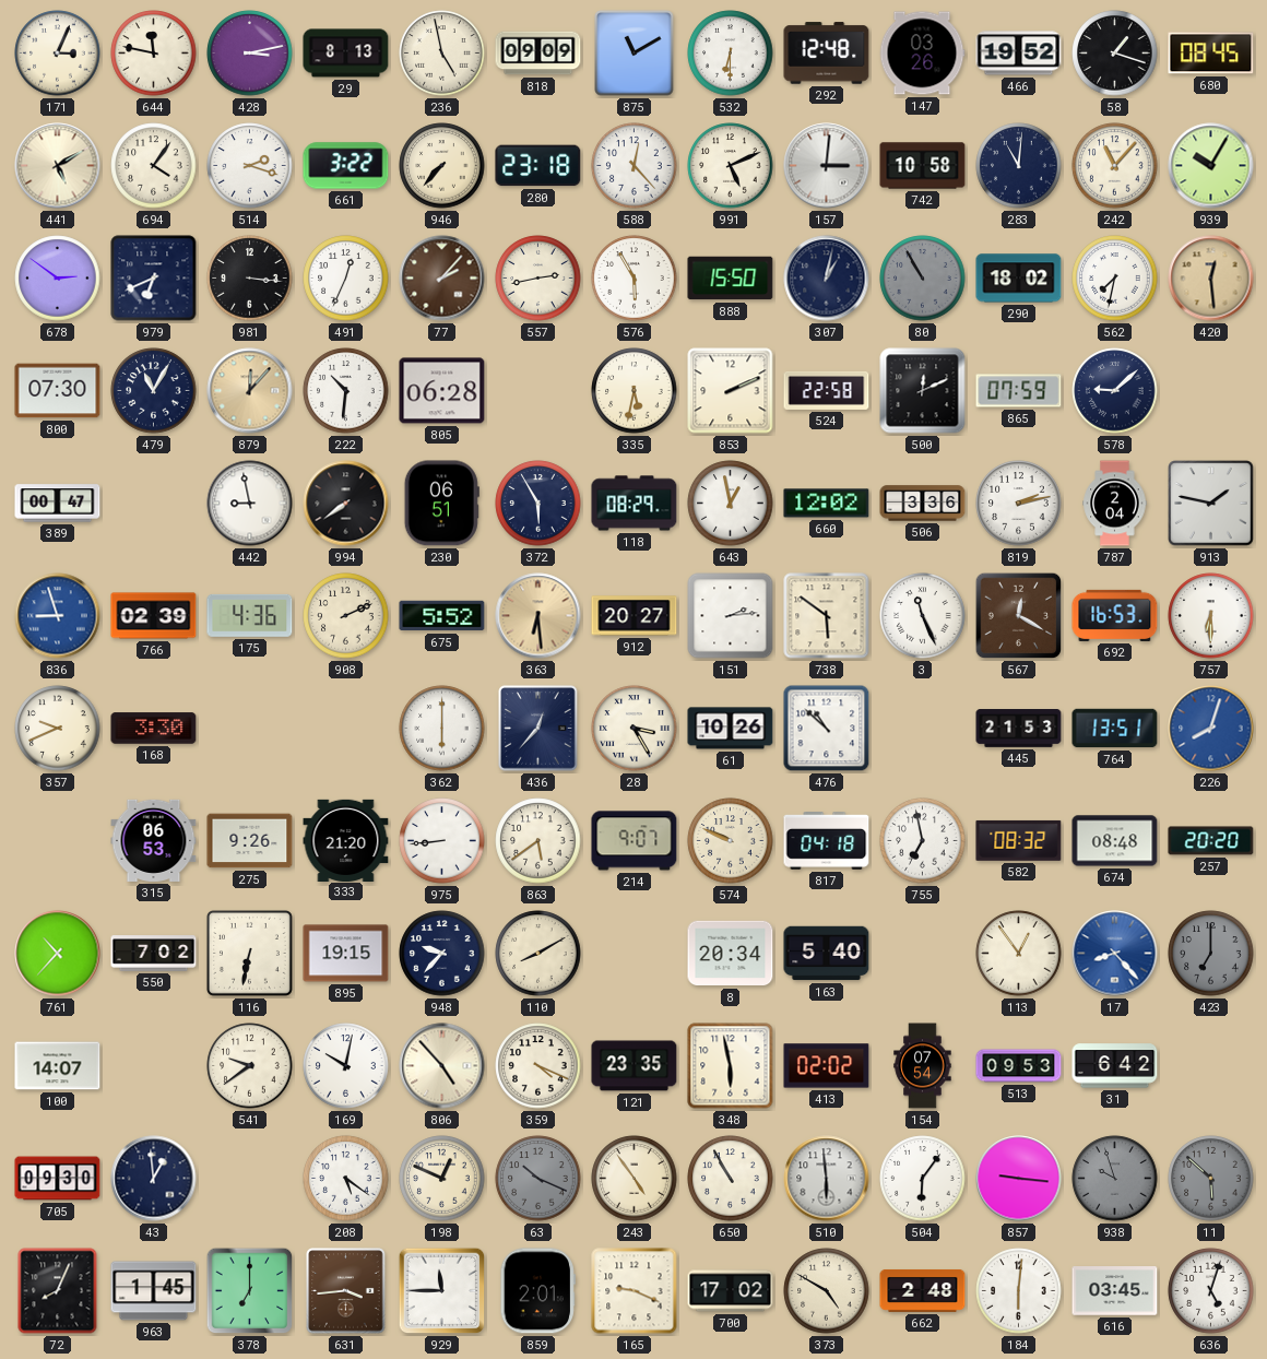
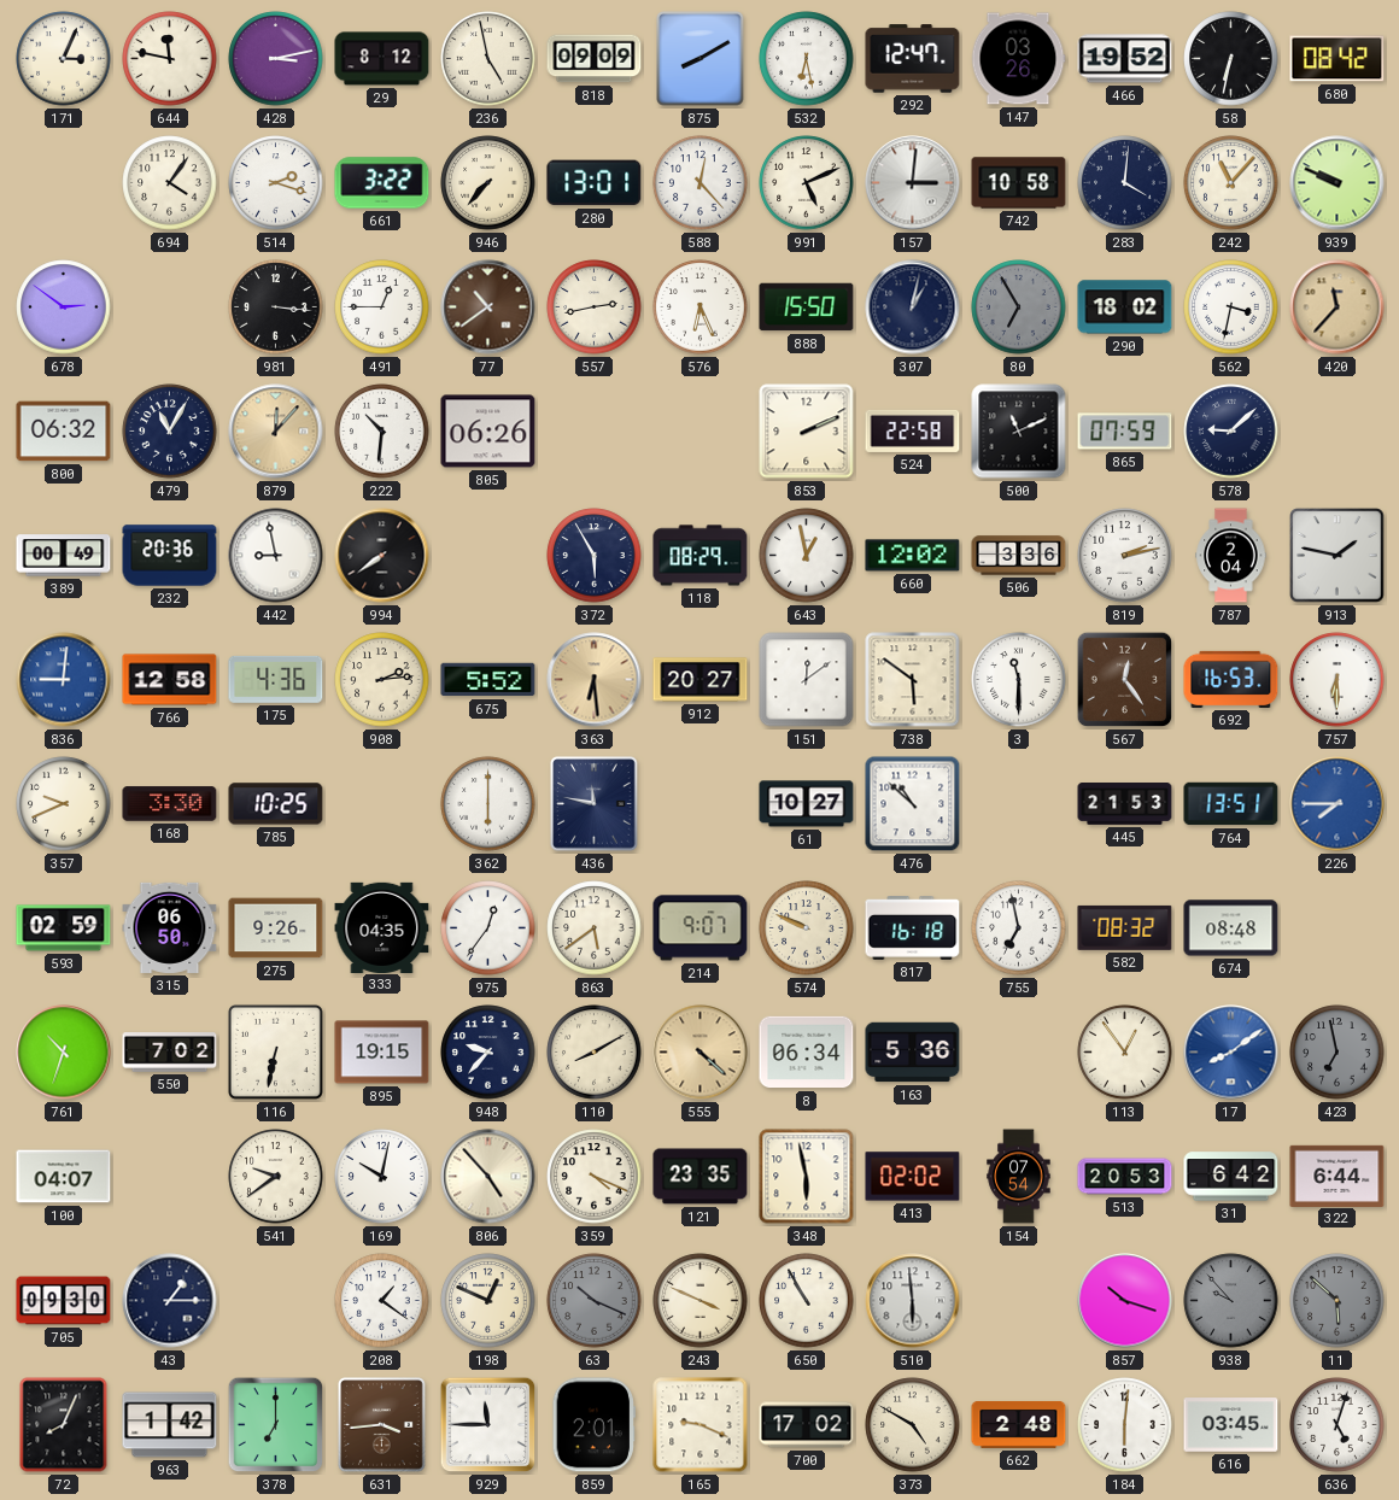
29: 8:13 -> 8:12 (382, 59)
875: 11:10 -> 8:10 (701, 59)
532: 6:30 -> 6:28 (807, 59)
292: 12:48 -> 12:47 (913, 59)
58: 1:18 -> 6:32 (1231, 59)
680: 08:45 -> 08:42 (1337, 59)
441: 5:10 -> none (58, 166)
280: 23:18 -> 13:01 (595, 183)
283: 11:01 -> 4:01 (1125, 183)
939: 10:05 -> 9:49 (1337, 183)
979: 6:41 -> none (154, 279)
491: 12:34 -> 12:45 (382, 307)
77: 2:07 -> 10:39 (488, 307)
576: 5:55 -> 6:26 (701, 307)
80: 10:55 -> 6:55 (1019, 307)
562: 7:32 -> 3:32 (1231, 307)
420: 12:29 -> 11:37 (1337, 307)
800: 07:30 -> 06:32 (64, 432)
805: 06:28 -> 06:26 (488, 432)
335: 5:32 -> none (635, 391)
500: 12:11 -> 11:11 (1019, 432)
389: 00:47 -> 00:49 (64, 556)
232: none -> 20:36 (170, 556)
230: 06:51 -> none (441, 504)
836: 8:57 -> 9:01 (64, 680)
766: 02:39 -> 12:58 (170, 680)
908: 2:11 -> 2:14 (382, 680)
151: 2:14 -> 12:09 (807, 680)
3: 11:26 -> 11:30 (1019, 680)
567: 12:20 -> 12:24 (1125, 680)
785: none -> 10:25 (276, 804)
436: 12:37 -> 11:47 (595, 804)
28: 3:25 -> none (635, 729)
61: 10:26 -> 10:27 (807, 804)
226: 8:03 -> 7:45 (1337, 804)
593: none -> 02:59 (64, 928)
315: 06:53 -> 06:50 (170, 927)
333: 21:20 -> 04:35 (382, 927)
975: 8:44 -> 12:36 (488, 928)
817: 04:18 -> 16:18 (913, 928)
257: 20:20 -> none (1211, 841)
761: 10:37 -> 10:33 (64, 1053)
555: none -> 4:22 (701, 1053)
8: 20:34 -> 06:34 (807, 1053)
163: 5:40 -> 5:36 (913, 1053)
17: 8:23 -> 8:09 (1231, 1053)
423: 7:00 -> 6:58 (1337, 1053)
100: 14:07 -> 04:07 (64, 1177)
513: 09:53 -> 20:53 (1125, 1177)
322: none -> 6:44 (1337, 1176)
43: 12:59 -> 1:15 (170, 1301)
208: 5:21 -> 1:21 (382, 1301)
243: 4:54 -> 3:49 (701, 1301)
504: 6:06 -> none (923, 1179)
857: 9:16 -> 10:18 (1125, 1301)
938: 9:57 -> 9:53 (1231, 1301)
963: 1:45 -> 1:42 (170, 1425)
